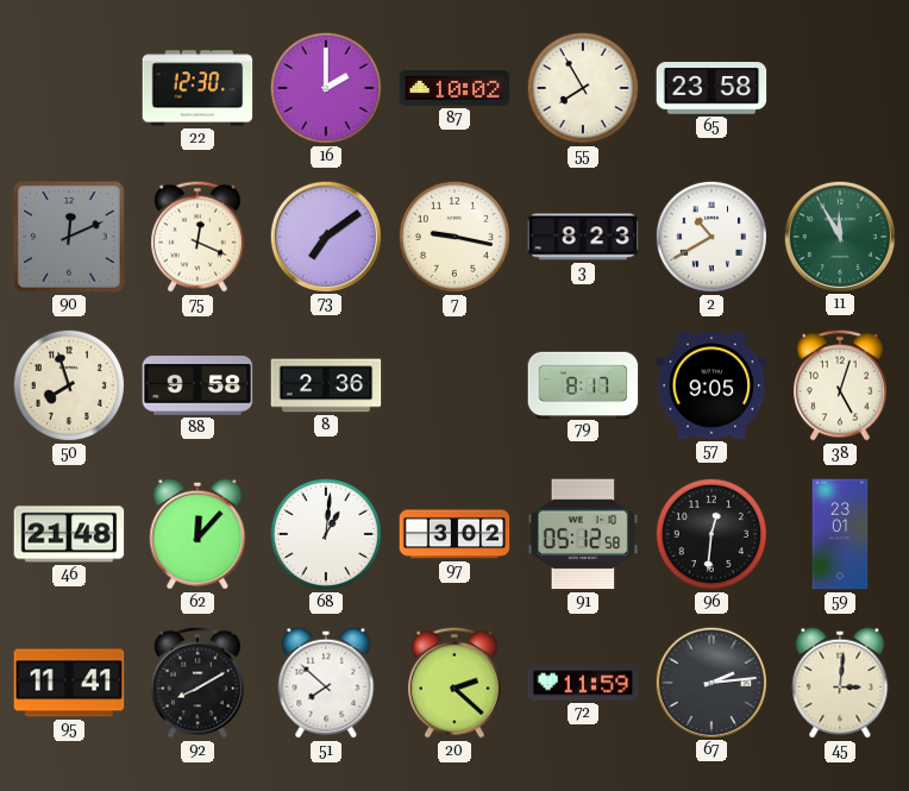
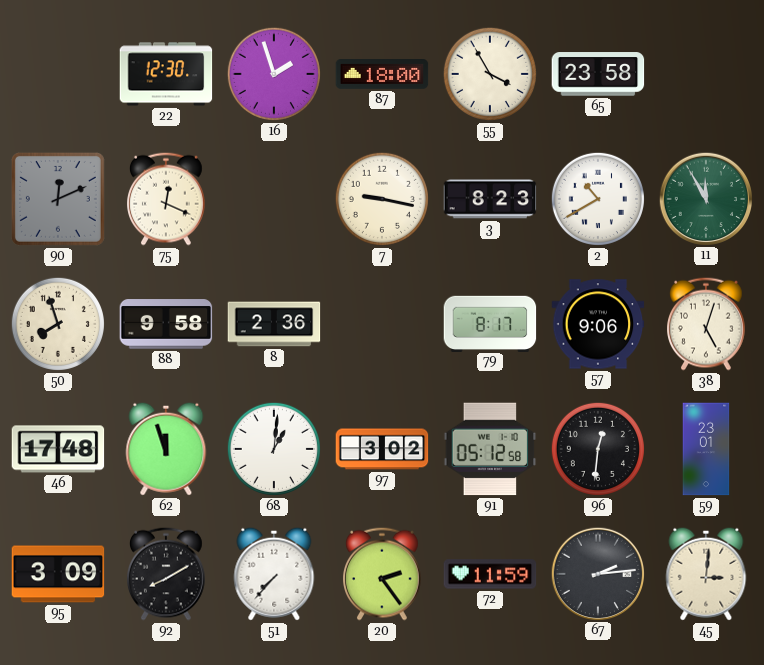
16: 2:00 -> 1:57 (274, 74)
87: 10:02 -> 18:00 (382, 74)
55: 7:55 -> 3:55 (490, 74)
73: 7:09 -> none (325, 236)
57: 9:05 -> 9:06 (598, 324)
46: 21:48 -> 17:48 (58, 449)
62: 12:07 -> 11:57 (166, 449)
95: 11:41 -> 3:09 (58, 574)
51: 7:52 -> 7:37 (274, 574)
20: 2:22 -> 2:24 (383, 574)
